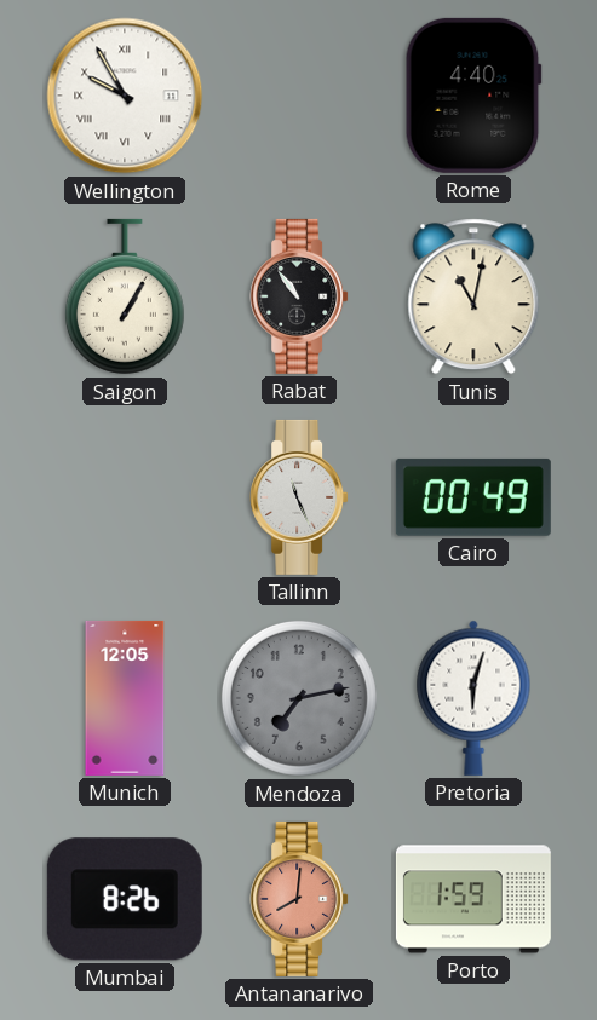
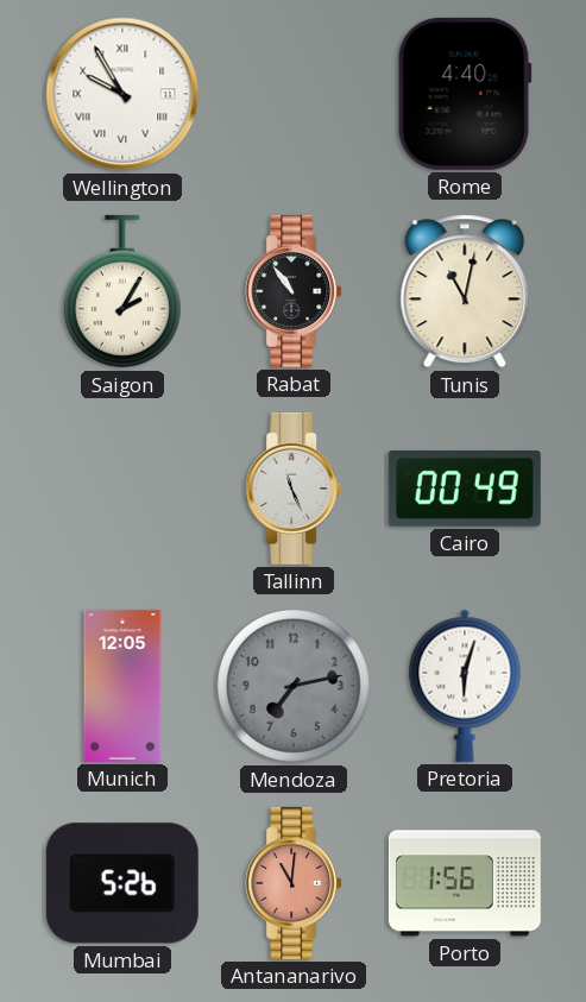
Saigon: 1:05 -> 2:05 (122, 291)
Mumbai: 8:26 -> 5:26 (122, 883)
Antananarivo: 8:01 -> 11:01 (294, 883)
Porto: 1:59 -> 1:56 (465, 883)
